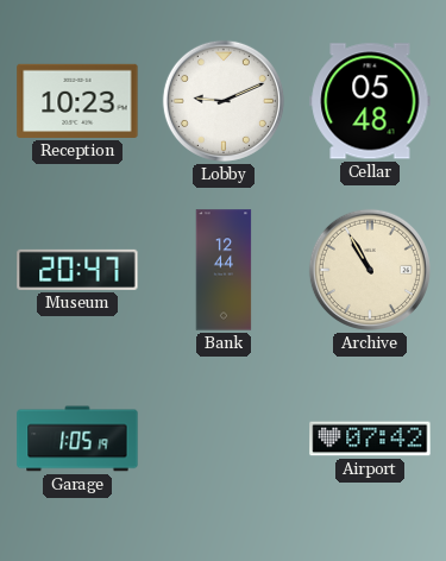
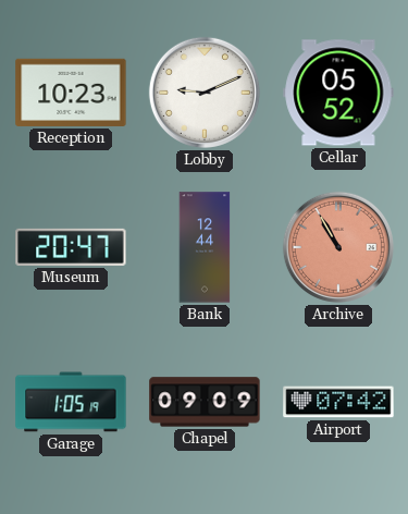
Cellar: 05:48 -> 05:52 (338, 93)
Archive dial: cream -> salmon (338, 247)
Chapel: none -> 09:09 (205, 402)
